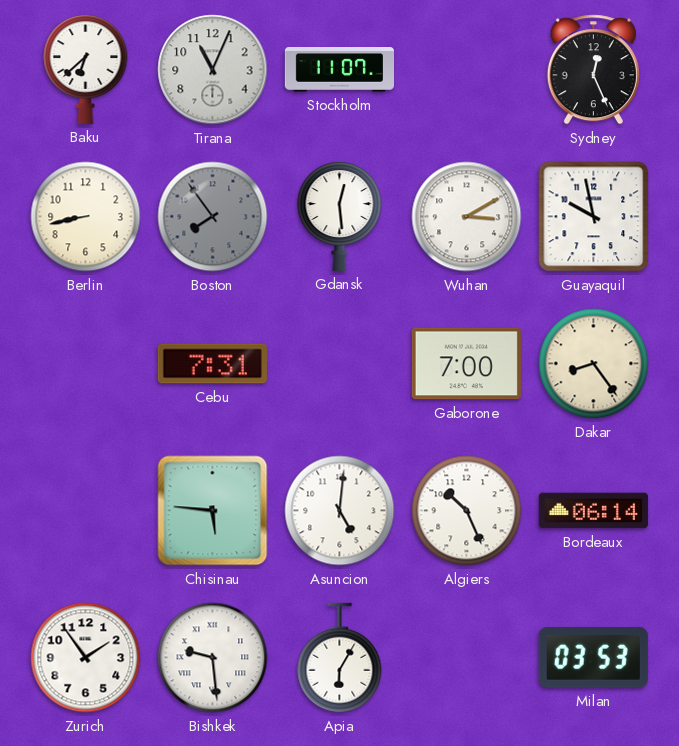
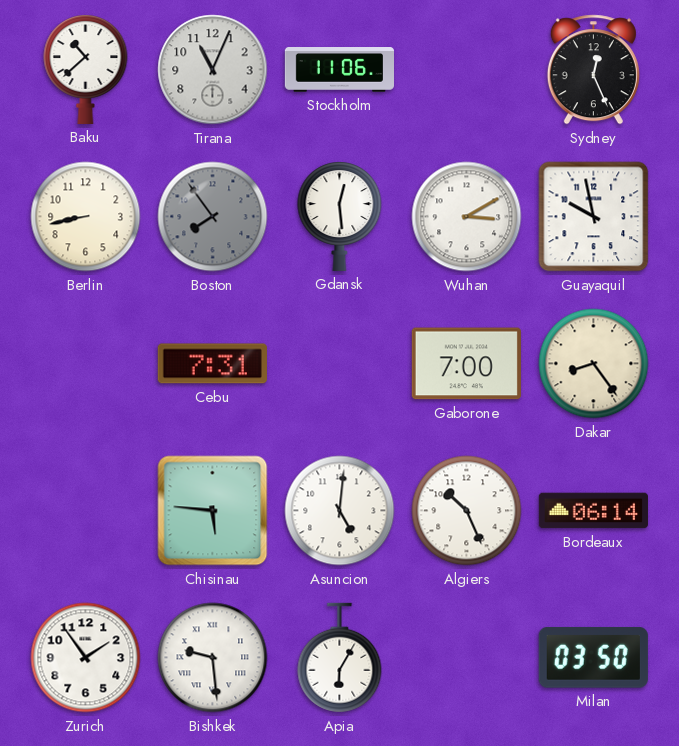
Baku: 6:38 -> 10:38 (86, 70)
Stockholm: 11:07 -> 11:06 (339, 70)
Milan: 03:53 -> 03:50 (593, 657)
